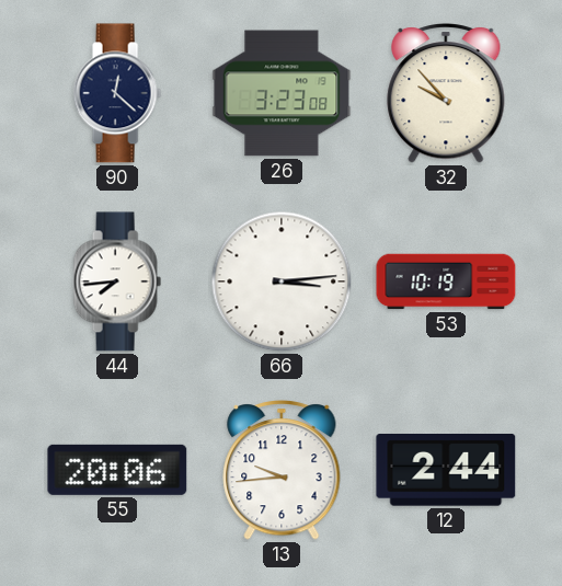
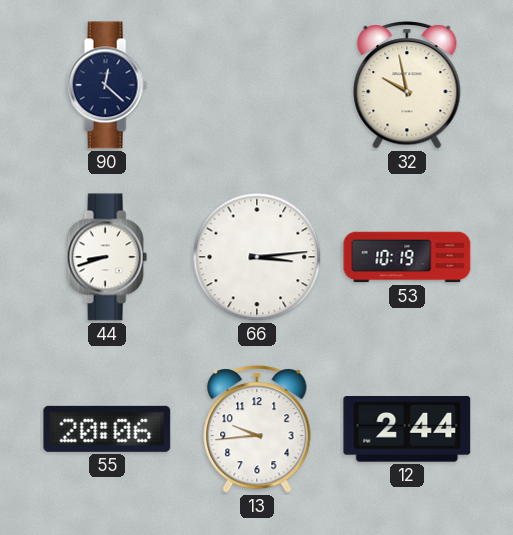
26: 3:23 -> none (282, 93)
32: 9:53 -> 9:58 (407, 86)
44: 7:44 -> 8:42 (107, 257)
